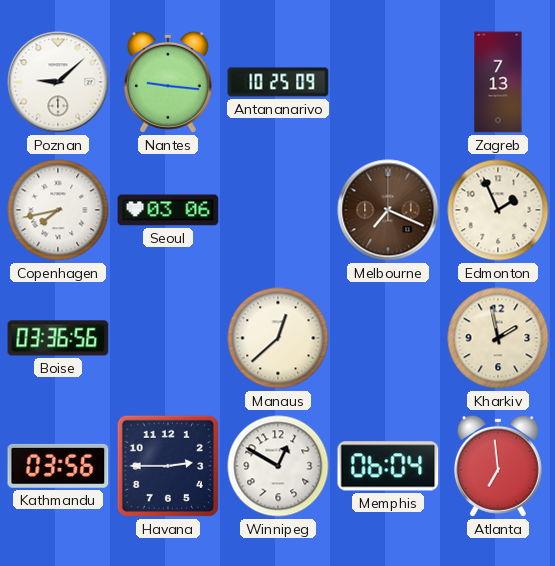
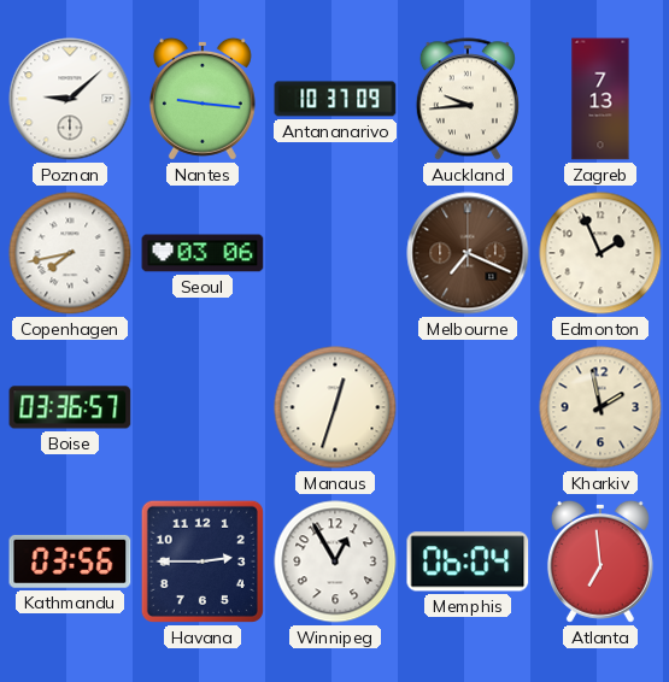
Antananarivo: 10:25 -> 10:37 (335, 99)
Auckland: none -> 9:44 (468, 99)
Boise: 03:36:56 -> 03:36:57 (70, 407)
Manaus: 12:38 -> 12:33 (335, 407)
Winnipeg: 12:50 -> 12:55 (335, 562)
